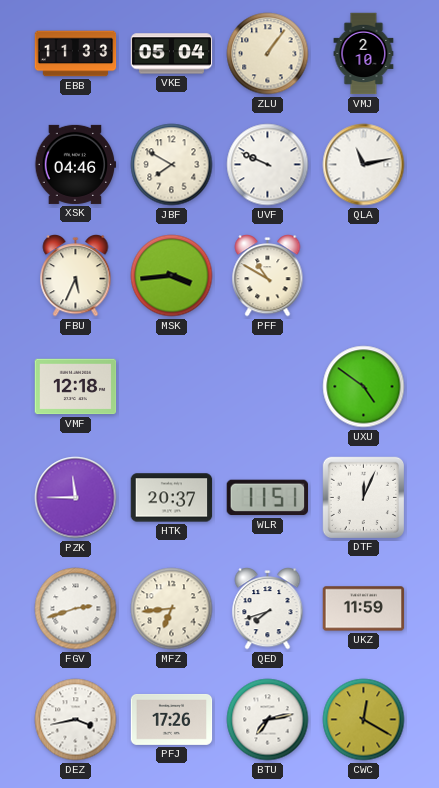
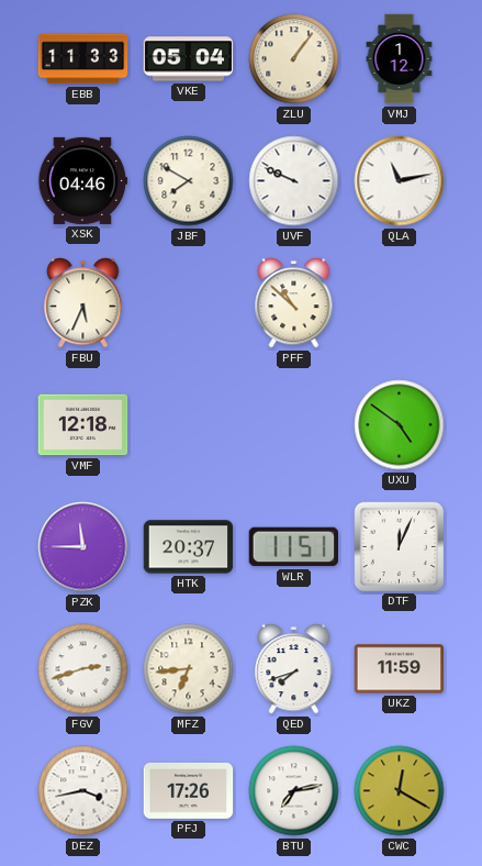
VMJ: 2:10 -> 1:12 (400, 59)
MSK: 3:44 -> none (172, 276)
PFF: 10:50 -> 10:52 (294, 303)
